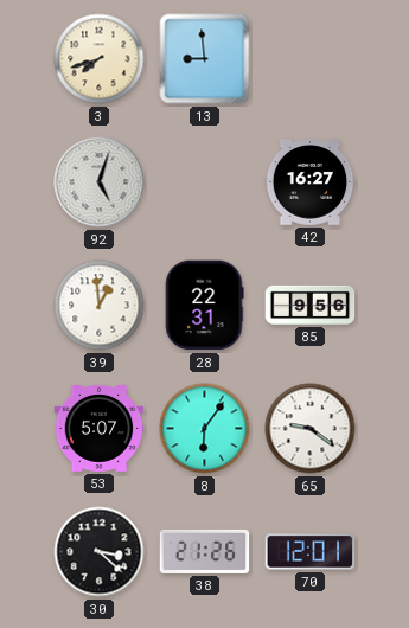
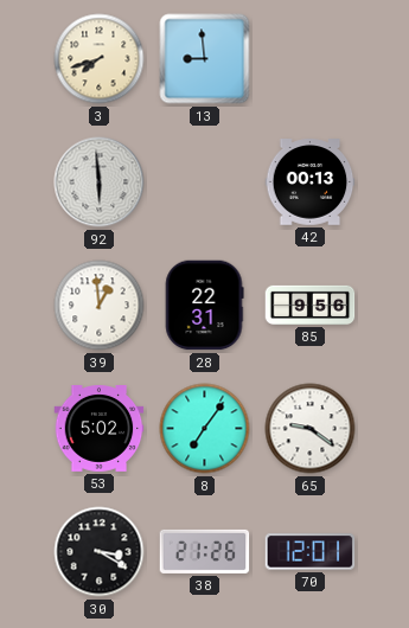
92: 5:03 -> 5:59 (100, 182)
42: 16:27 -> 00:13 (311, 182)
53: 5:07 -> 5:02 (100, 429)
8: 6:06 -> 7:06 (205, 429)
30: 3:22 -> 3:20 (100, 552)
